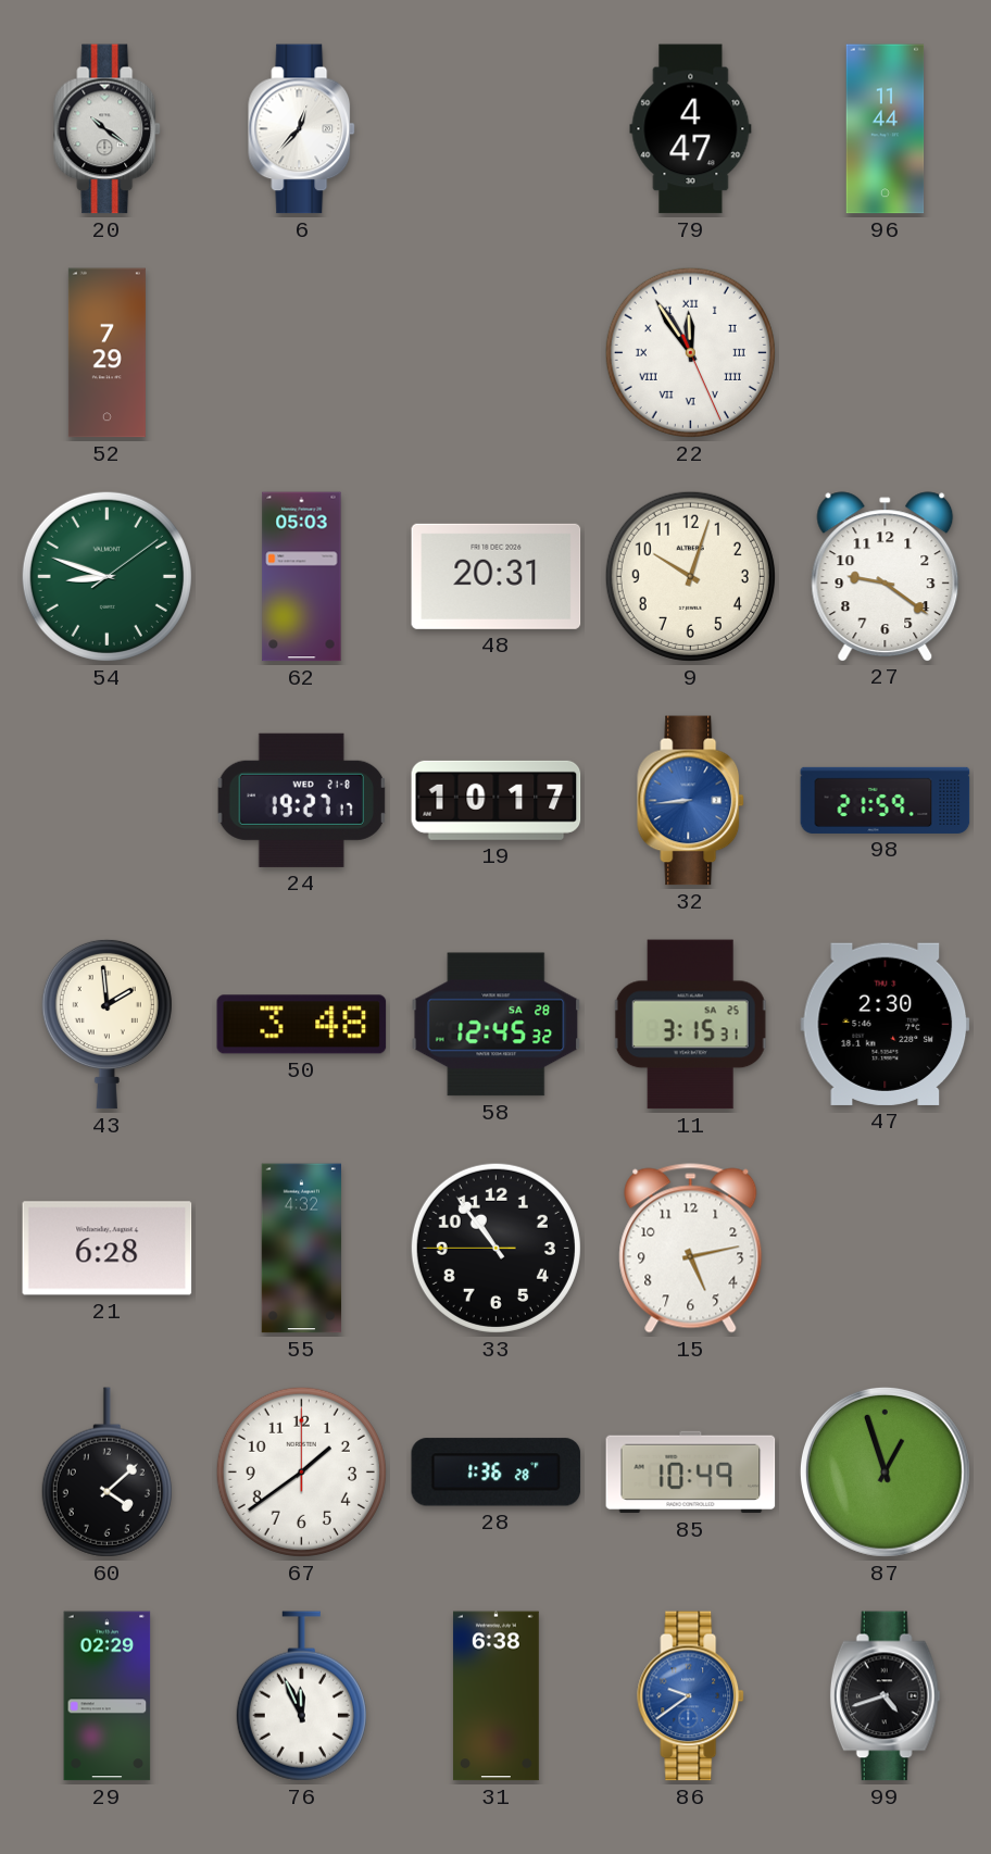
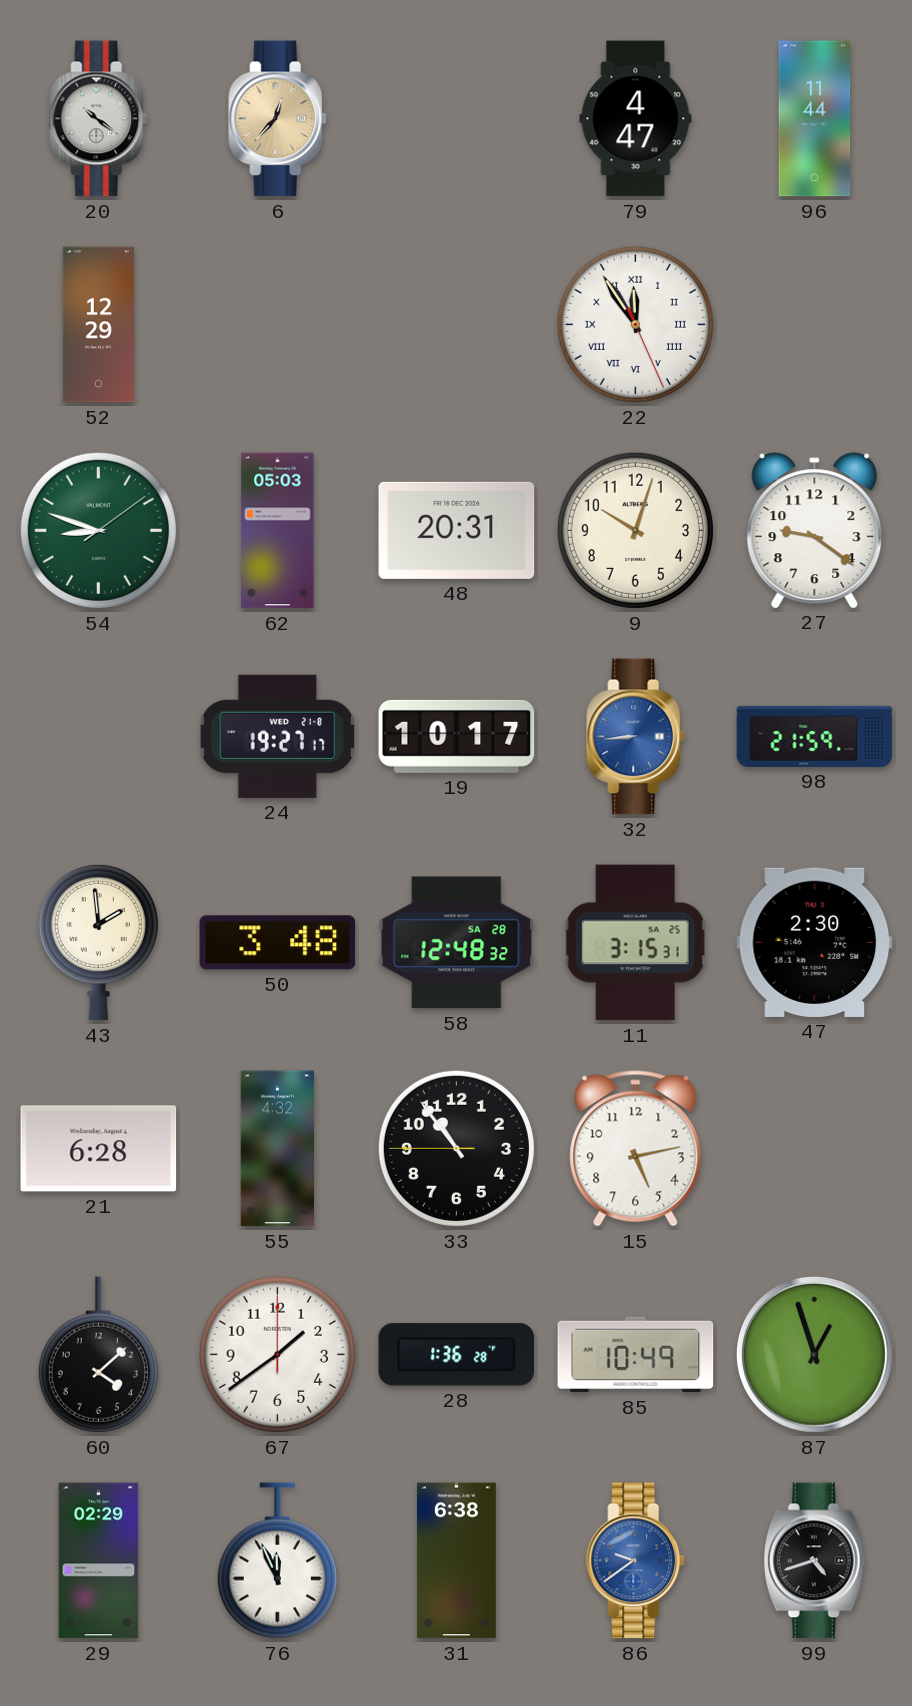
6 dial: white -> champagne (278, 119)
52: 7:29 -> 12:29 (98, 325)
58: 12:45 -> 12:48 (457, 943)
